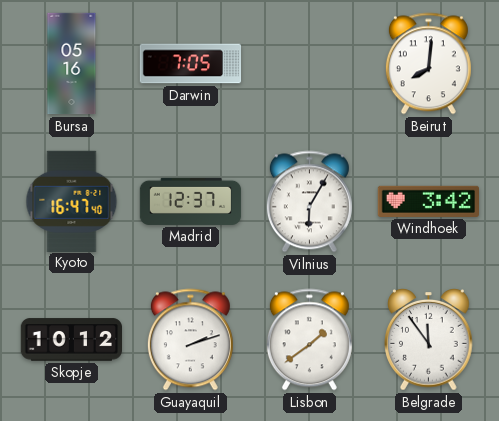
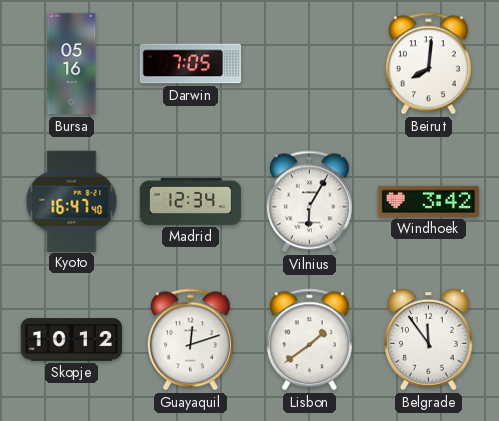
Madrid: 12:37 -> 12:34 (191, 201)
Guayaquil: 2:12 -> 12:12 (190, 340)
